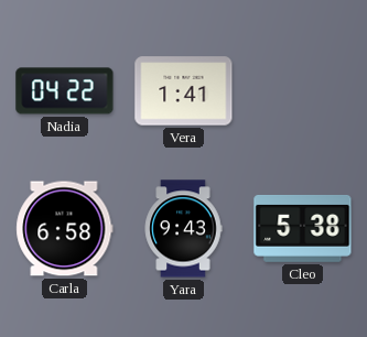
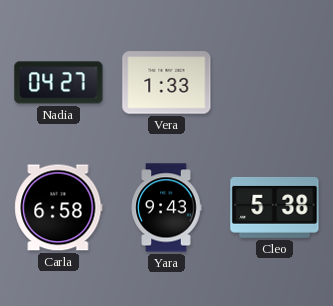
Nadia: 04:22 -> 04:27 (59, 83)
Vera: 1:41 -> 1:33 (167, 83)
